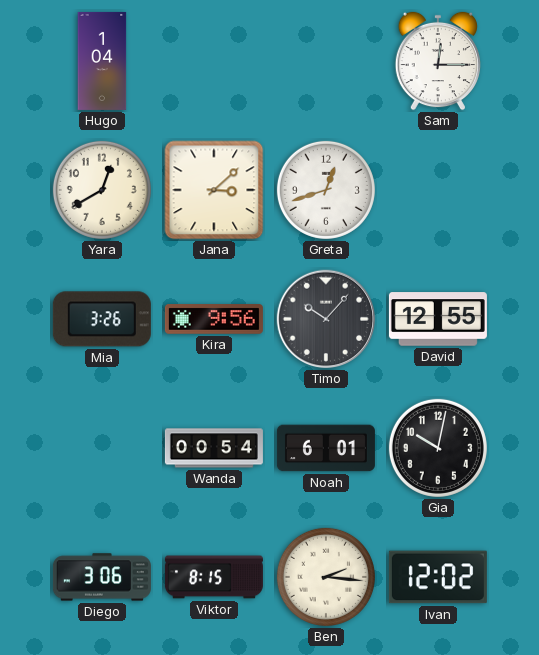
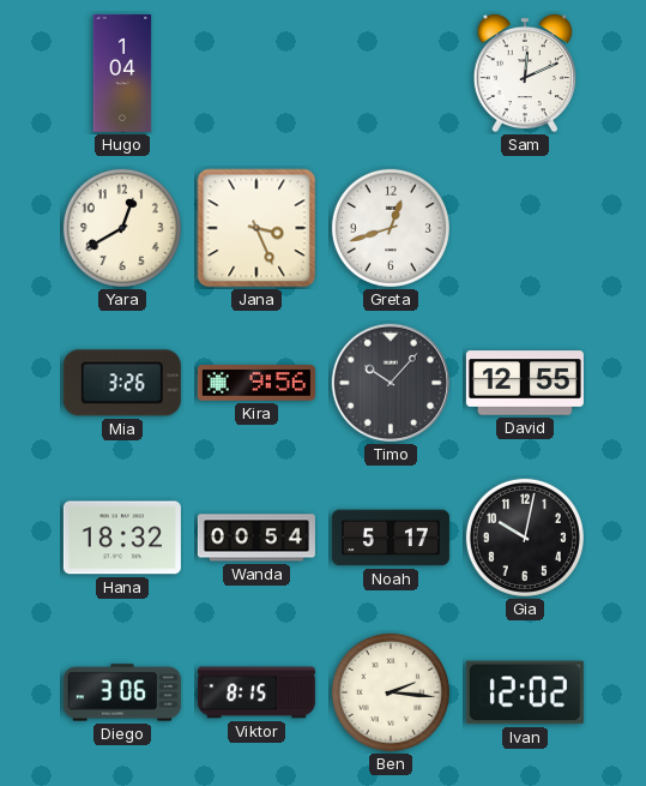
Sam: 12:15 -> 12:11 (525, 73)
Jana: 3:08 -> 3:26 (256, 228)
Hana: none -> 18:32 (122, 538)
Noah: 6:01 -> 5:17 (391, 538)
